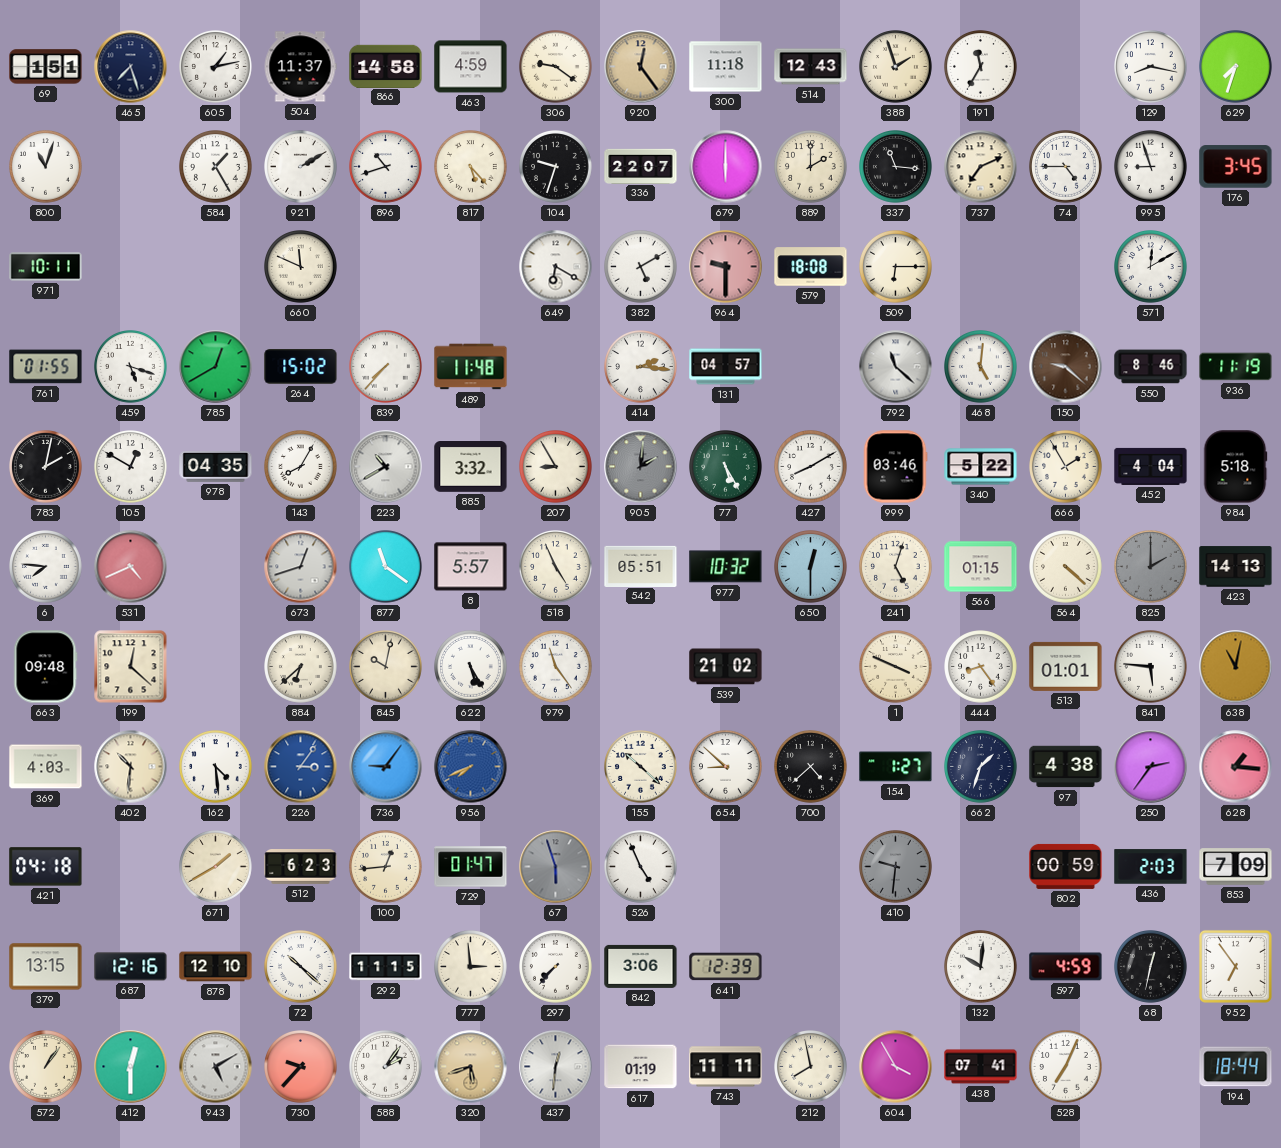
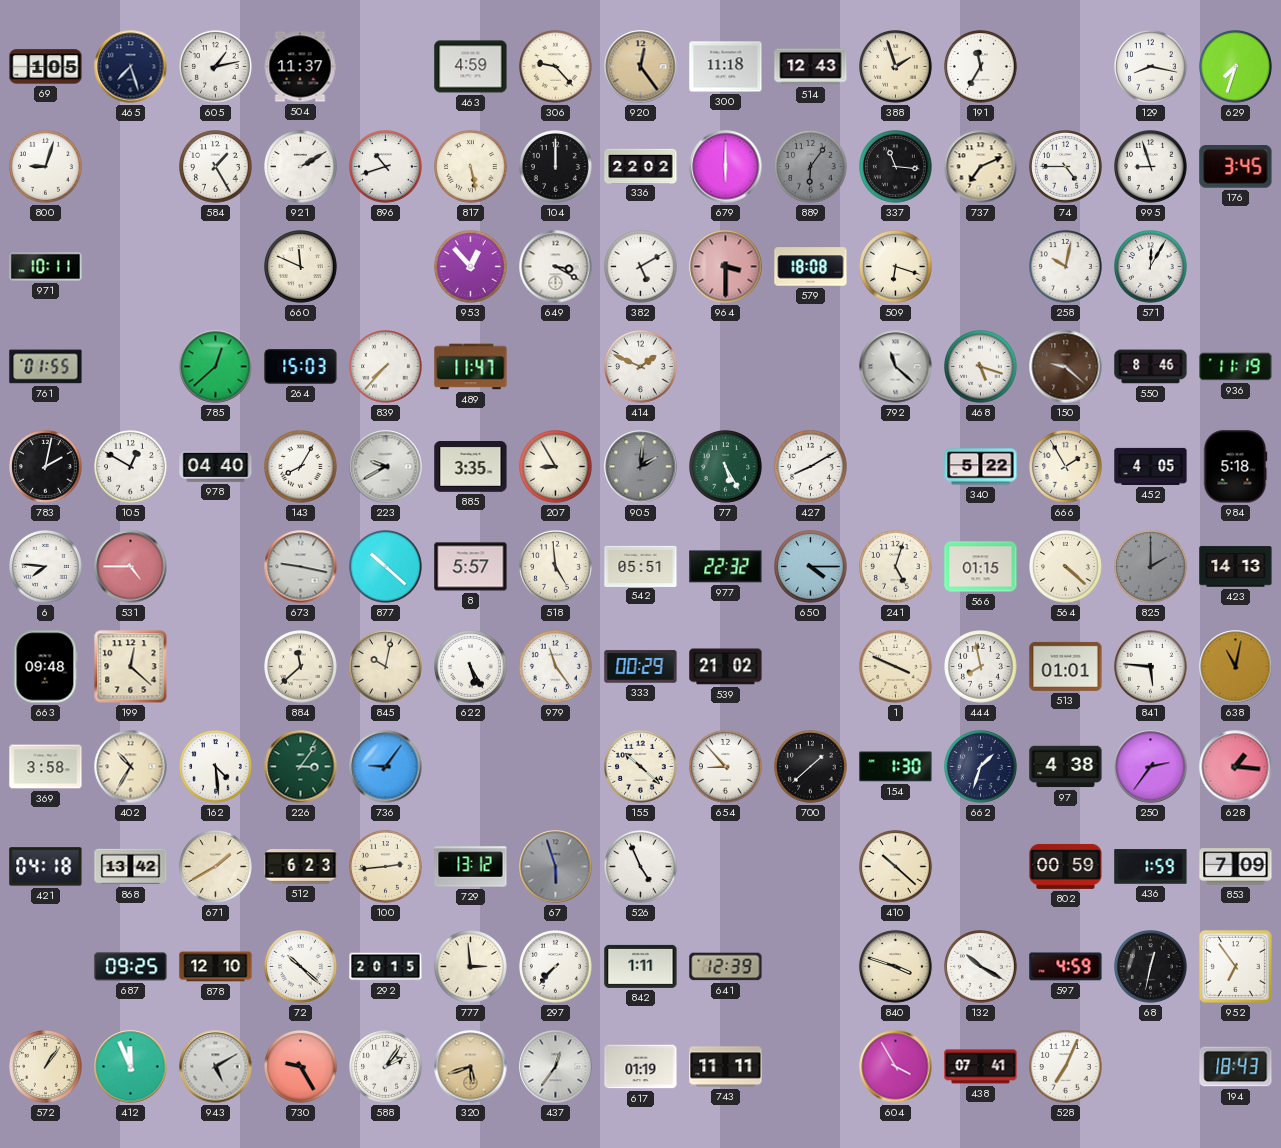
69: 1:51 -> 1:05 (46, 67)
866: 14:58 -> none (386, 66)
306: 9:21 -> 9:23 (556, 67)
800: 11:03 -> 9:03 (46, 167)
817: 5:23 -> 5:28 (471, 167)
104: 9:33 -> 12:00 (556, 167)
336: 22:07 -> 22:02 (641, 166)
889: 2:00 -> 6:06 (811, 167)
889 dial: cream -> grey (811, 167)
953: none -> 12:53 (471, 267)
649: 6:20 -> 3:20 (556, 267)
964: 9:30 -> 3:30 (726, 267)
509: 6:15 -> 6:18 (896, 267)
258: none -> 10:02 (1066, 267)
571: 12:10 -> 12:05 (1151, 267)
459: 5:18 -> none (131, 367)
785: 12:40 -> 12:38 (216, 367)
264: 15:02 -> 15:03 (301, 367)
489: 11:48 -> 11:47 (471, 367)
414: 2:16 -> 1:49 (641, 367)
131: 04:57 -> none (726, 367)
468: 5:01 -> 5:18 (981, 367)
978: 04:35 -> 04:40 (216, 466)
223: 10:40 -> 9:40 (386, 467)
885: 3:32 -> 3:35 (471, 467)
999: 03:46 -> none (895, 467)
452: 4:04 -> 4:05 (1151, 466)
531: 4:41 -> 4:45 (131, 567)
673: 12:42 -> 9:17 (301, 567)
877: 11:21 -> 10:22 (386, 567)
518: 4:56 -> 4:59 (556, 567)
977: 10:32 -> 22:32 (726, 567)
650: 12:30 -> 4:15 (811, 567)
884: 6:38 -> 11:38 (301, 667)
333: none -> 00:29 (641, 667)
444: 8:24 -> 7:58 (981, 667)
369: 4:03 -> 3:58 (46, 767)
402: 10:31 -> 10:35 (131, 767)
226 dial: blue -> green (301, 767)
956: 7:41 -> none (471, 767)
654: 8:52 -> 8:53 (726, 767)
700: 4:38 -> 1:38 (811, 767)
154: 1:27 -> 1:30 (896, 767)
868: none -> 13:42 (131, 867)
100: 12:44 -> 2:44 (386, 867)
729: 01:47 -> 13:12 (471, 867)
410: 9:31 -> 10:22 (896, 867)
410 dial: grey -> cream (896, 867)
436: 2:03 -> 1:59 (1151, 867)
379: 13:15 -> none (46, 967)
687: 12:16 -> 09:25 (131, 967)
292: 11:15 -> 20:15 (386, 967)
842: 3:06 -> 1:11 (641, 966)
840: none -> 3:48 (896, 967)
132: 10:01 -> 10:20 (981, 967)
412: 12:30 -> 11:56 (131, 1067)
730: 9:37 -> 9:25 (301, 1067)
437: 12:31 -> 12:36 (556, 1067)
212: 7:58 -> none (811, 1067)
194: 18:44 -> 18:43 (1236, 1067)
